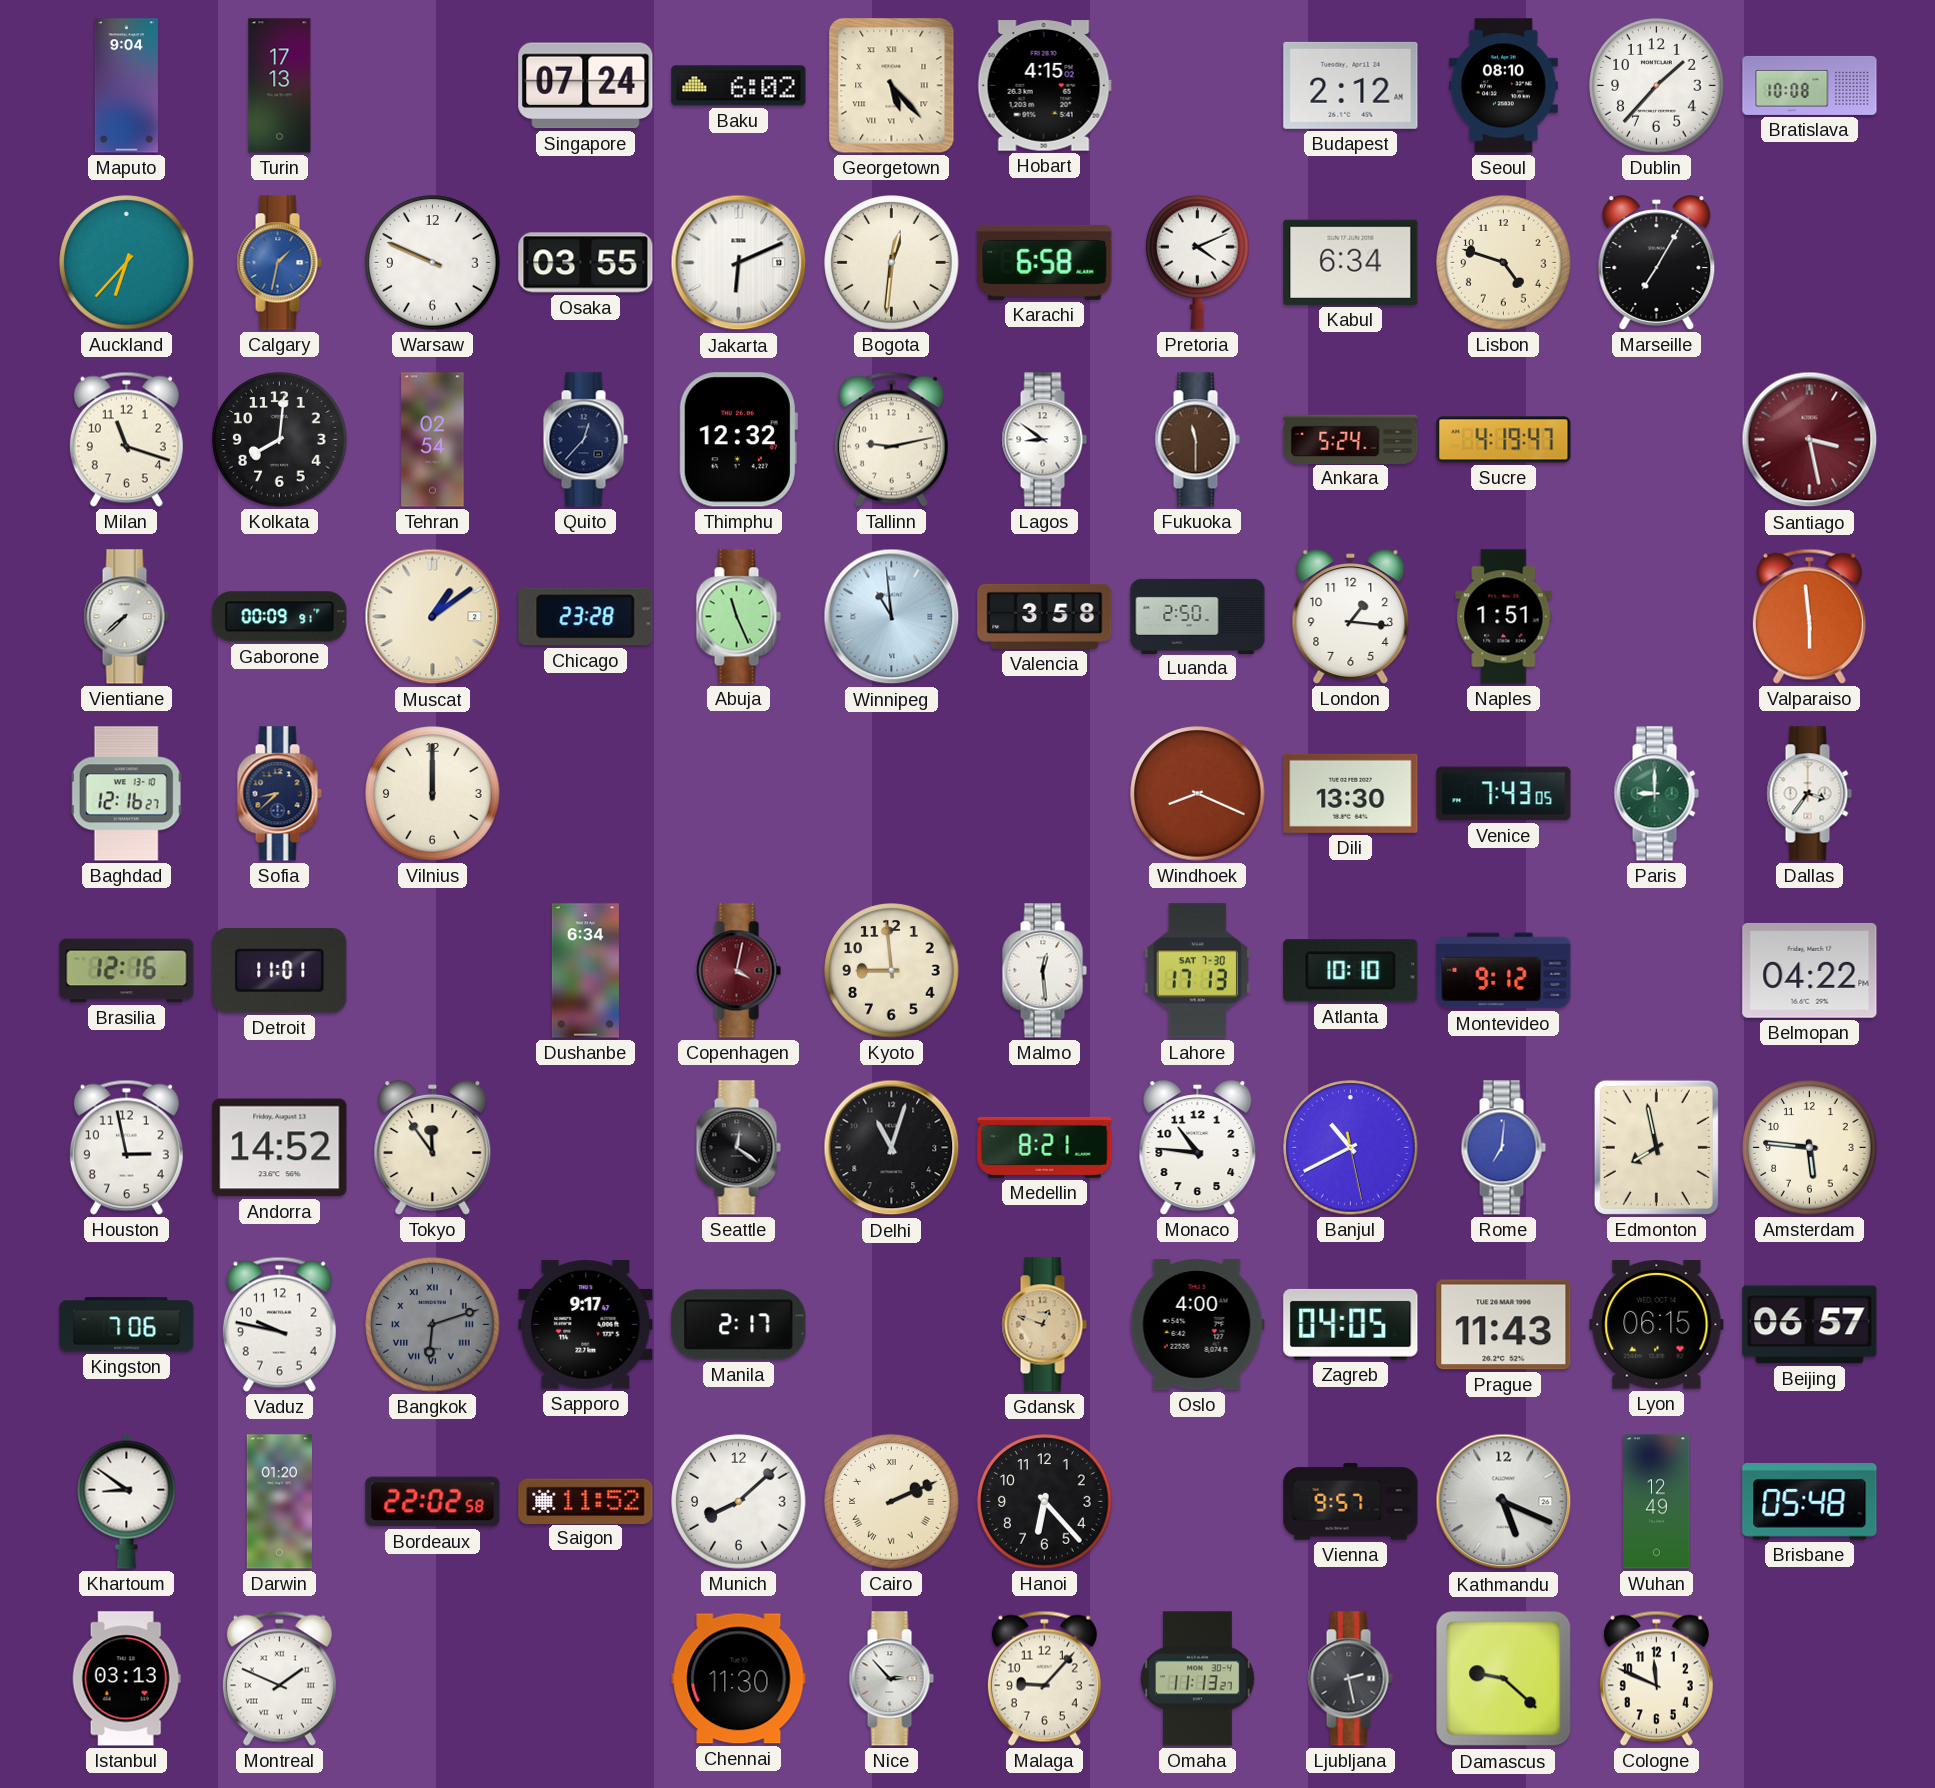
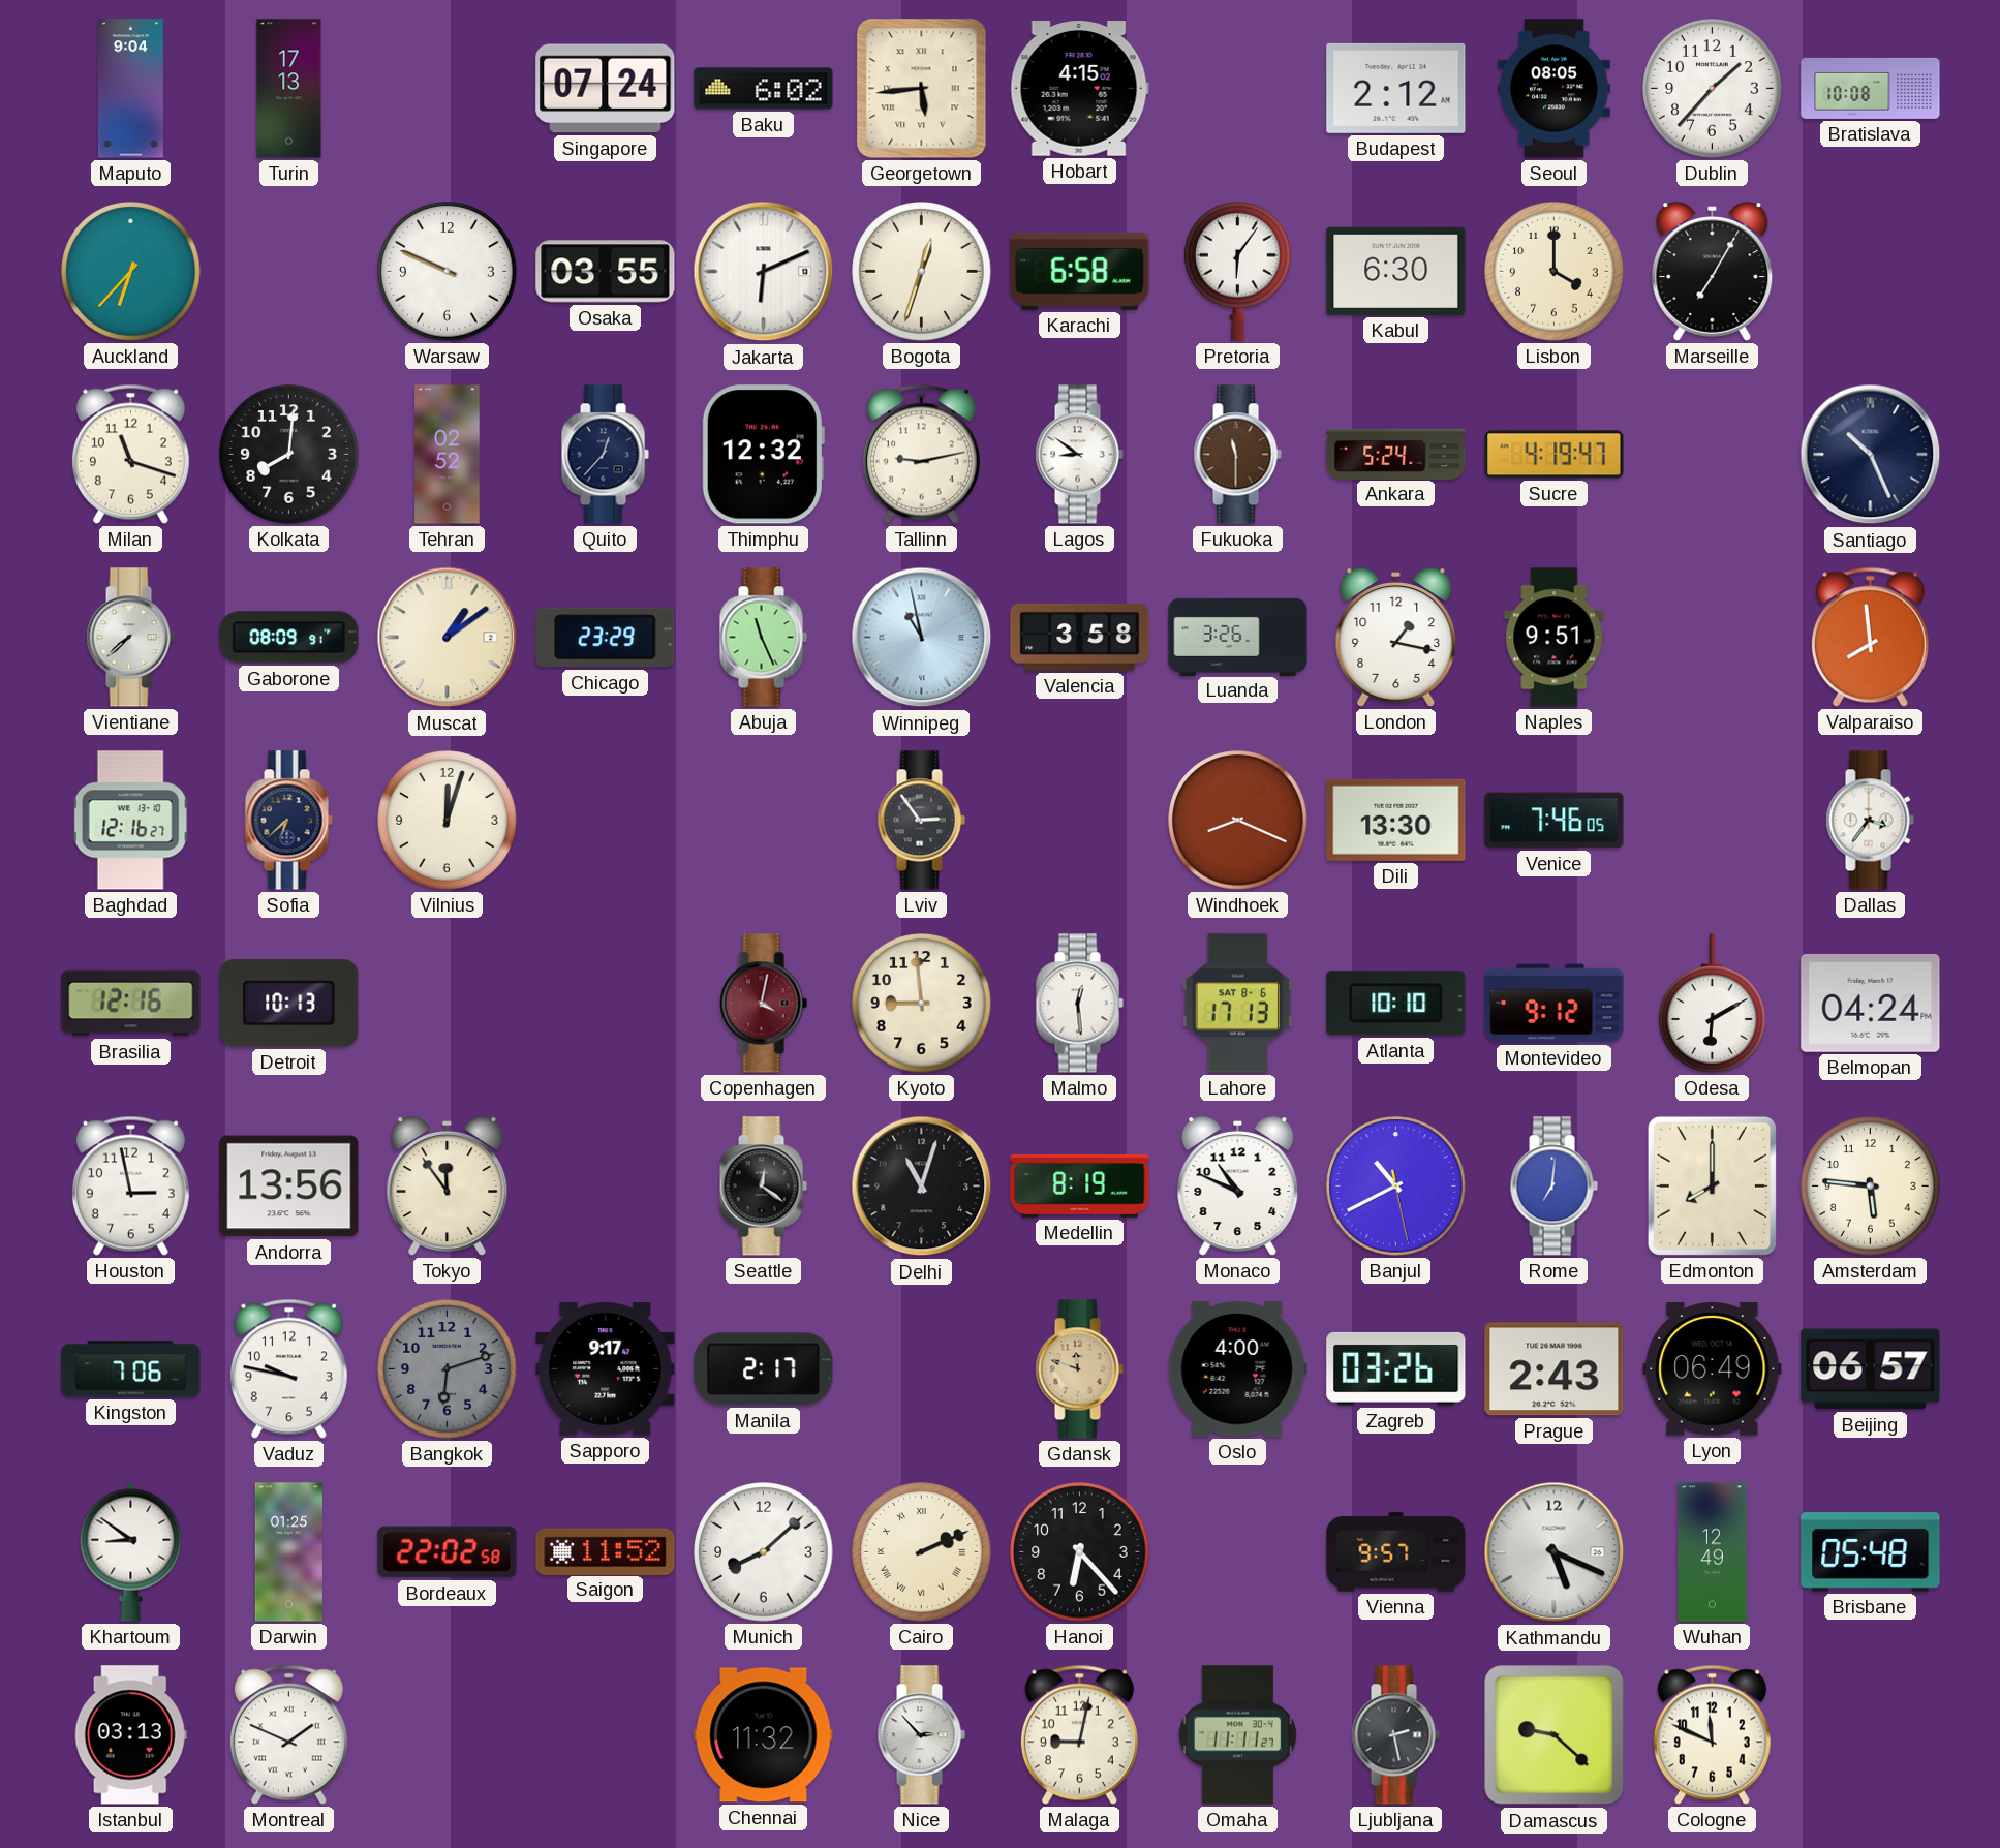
Georgetown: 5:23 -> 5:44 (922, 89)
Seoul: 08:10 -> 08:05 (1553, 89)
Calgary: 1:32 -> none (279, 263)
Bogota: 12:31 -> 12:33 (922, 272)
Pretoria: 4:11 -> 6:06 (1238, 271)
Kabul: 6:34 -> 6:30 (1396, 271)
Lisbon: 4:48 -> 4:00 (1555, 272)
Tehran: 02:54 -> 02:52 (448, 455)
Santiago: 3:28 -> 10:26 (1871, 455)
Santiago dial: burgundy -> navy (1871, 455)
Gaborone: 00:09 -> 08:09 (289, 638)
Chicago: 23:28 -> 23:29 (606, 638)
Winnipeg: 10:59 -> 10:58 (922, 638)
Luanda: 2:50 -> 3:26 (1238, 637)
London: 1:16 -> 1:17 (1396, 638)
Naples: 1:51 -> 9:51 (1555, 638)
Valparaiso: 5:59 -> 7:59 (1870, 637)
Sofia: 8:38 -> 6:38 (288, 821)
Vilnius: 12:00 -> 12:03 (448, 821)
Lviv: none -> 2:54 (921, 821)
Venice: 7:43 -> 7:46 (1555, 821)
Paris: 9:00 -> none (1656, 794)
Detroit: 11:01 -> 10:13 (289, 1003)
Dushanbe: 6:34 -> none (585, 971)
Lahore date: SAT 7-30 -> SAT 8-6 (1237, 1004)
Odesa: none -> 6:10 (1713, 1004)
Belmopan: 04:22 -> 04:24 (1871, 1003)
Andorra: 14:52 -> 13:56 (289, 1187)
Medellin: 8:21 -> 8:19 (1080, 1185)
Monaco: 10:46 -> 10:49 (1238, 1187)
Edmonton: 7:58 -> 8:00 (1712, 1185)
Bangkok numerals: Roman -> Arabic (448, 1369)
Gdansk: 12:48 -> 11:48 (1079, 1369)
Zagreb: 04:05 -> 03:26 (1396, 1368)
Prague: 11:43 -> 2:43 (1555, 1369)
Lyon: 06:15 -> 06:49 (1713, 1369)
Darwin: 01:20 -> 01:25 (288, 1552)
Chennai: 11:30 -> 11:32 (764, 1735)
Malaga: 9:07 -> 9:02 (1079, 1734)
Omaha: 11:13 -> 11:11 (1238, 1735)
